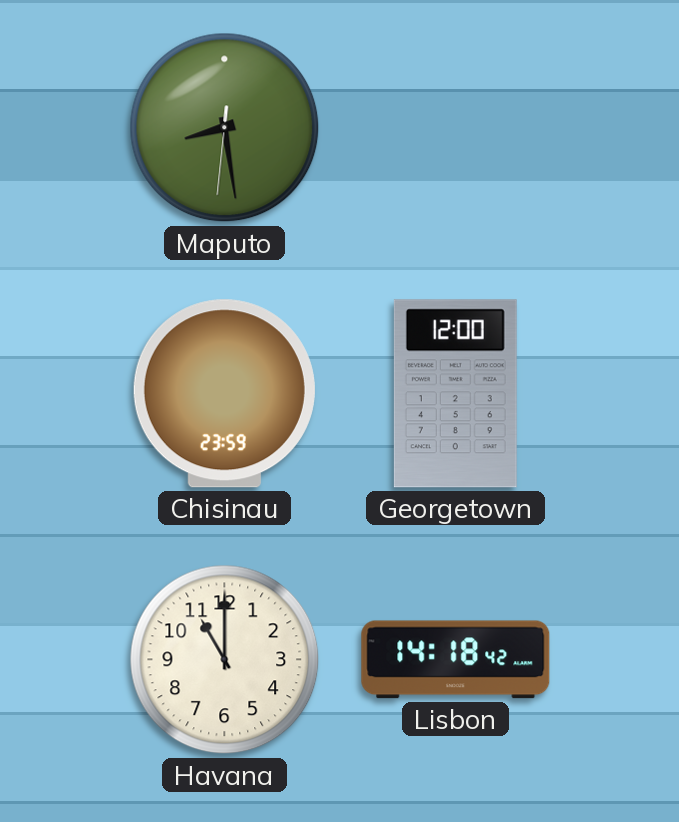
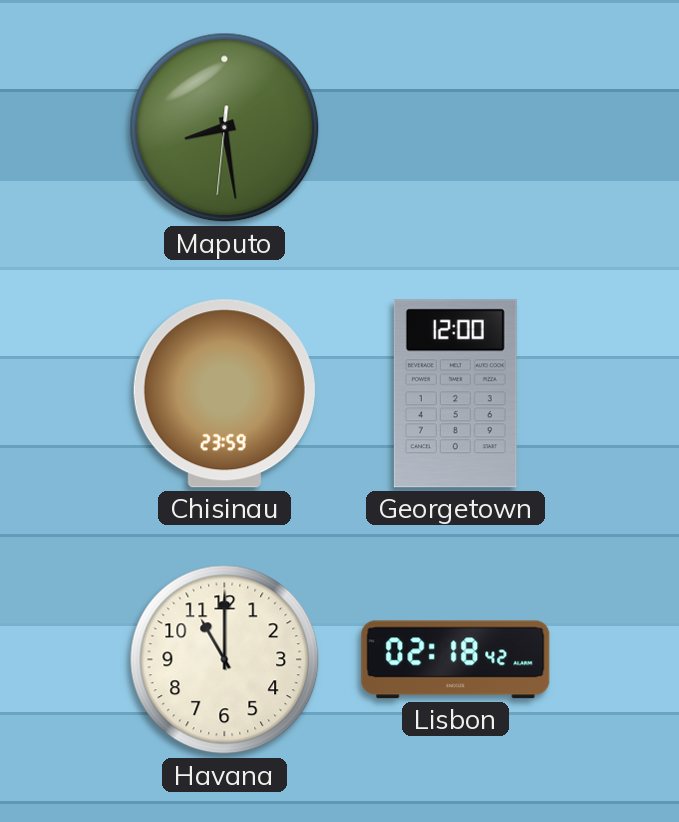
Lisbon: 14:18 -> 02:18 (456, 660)
